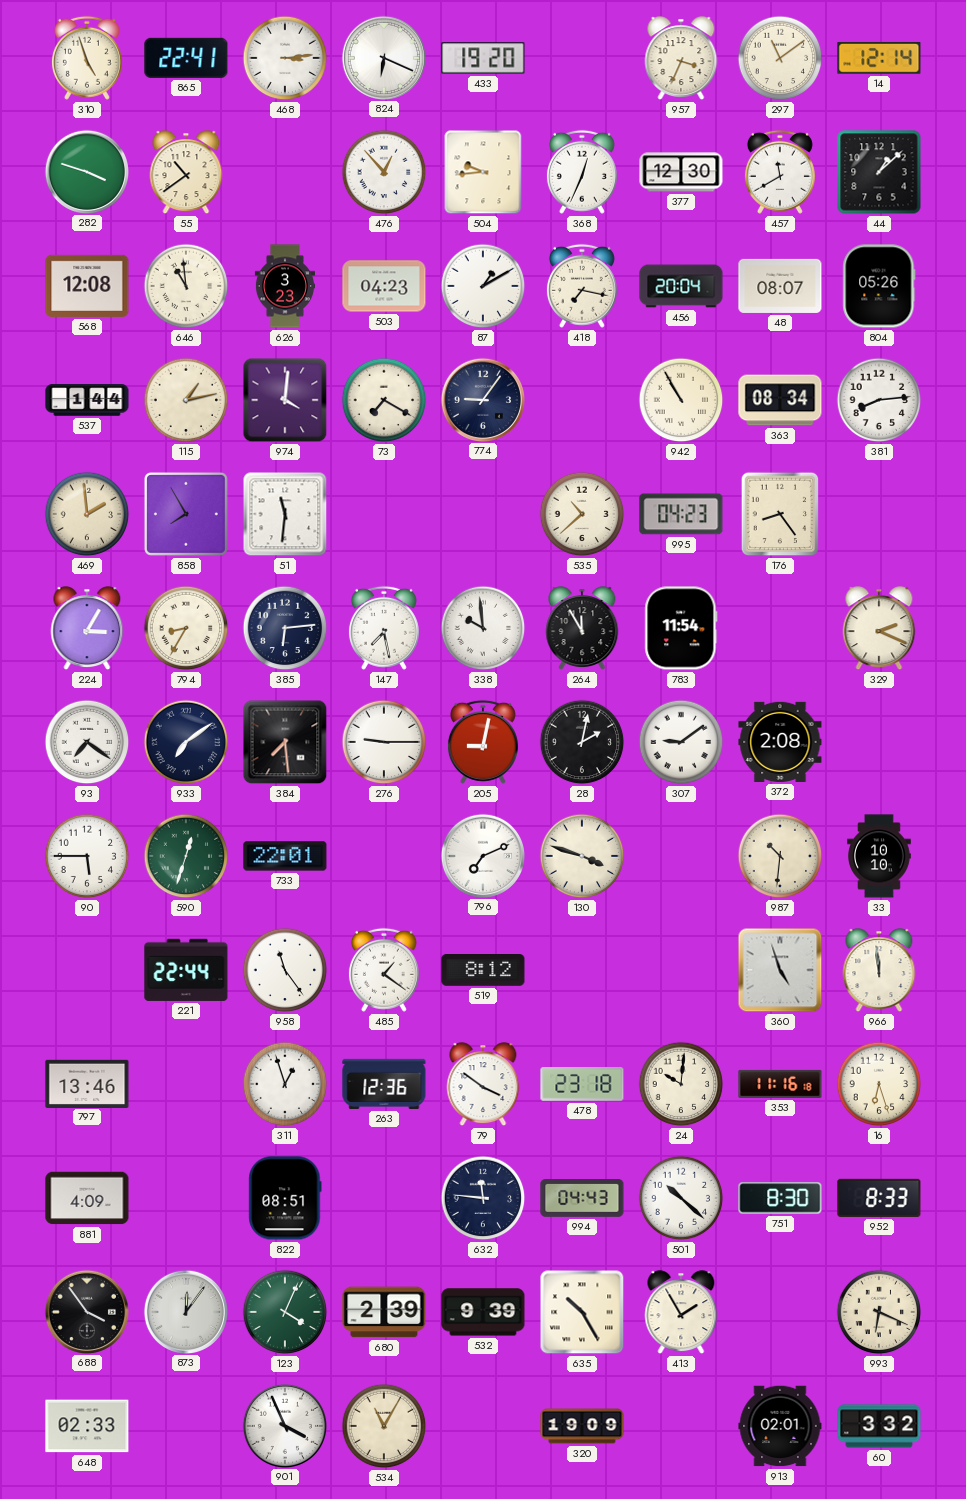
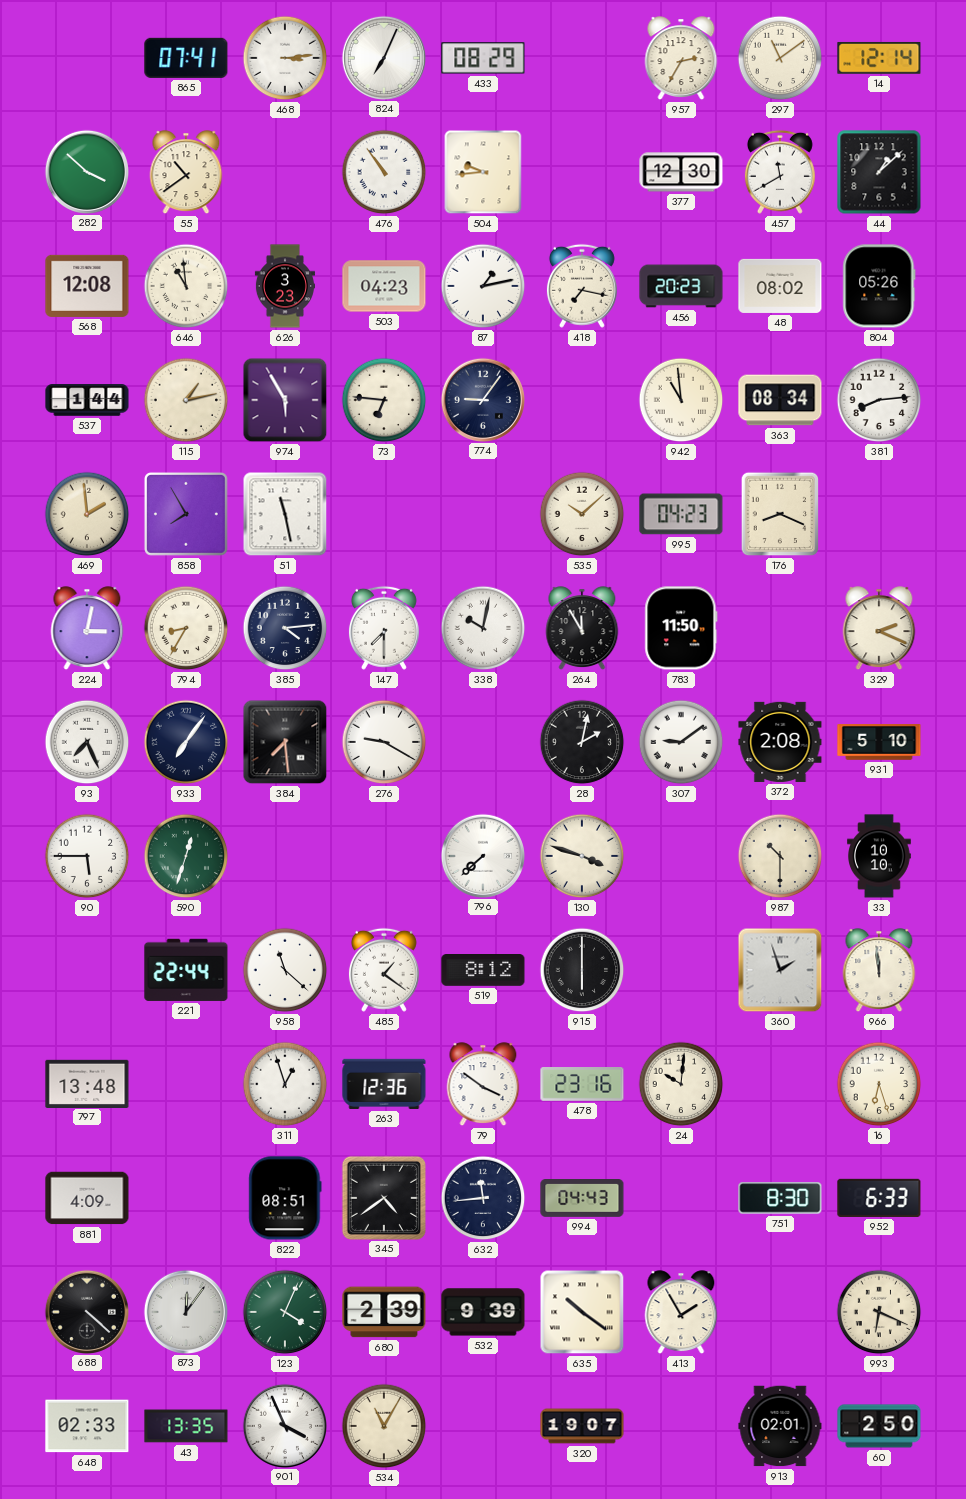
310: 4:57 -> none (87, 58)
865: 22:41 -> 07:41 (186, 58)
824: 6:19 -> 7:04 (383, 57)
433: 19:20 -> 08:29 (483, 58)
957: 3:34 -> 2:35 (681, 59)
282: 3:48 -> 3:52 (86, 171)
476: 12:53 -> 10:54 (384, 172)
368: 12:34 -> none (582, 172)
87: 1:10 -> 1:13 (483, 286)
456: 20:04 -> 20:23 (681, 286)
48: 08:07 -> 08:02 (780, 286)
974: 4:01 -> 5:55 (285, 400)
73: 7:20 -> 6:46 (384, 400)
942: 10:55 -> 10:59 (681, 400)
51: 11:31 -> 11:28 (285, 514)
535: 10:38 -> 10:08 (582, 514)
176: 8:24 -> 8:19 (780, 514)
224: 3:05 -> 3:02 (87, 629)
385: 6:14 -> 4:14 (285, 628)
147: 7:28 -> 7:30 (384, 628)
338: 9:59 -> 10:02 (483, 628)
783: 11:54 -> 11:50 (681, 628)
93: 7:21 -> 7:26 (87, 742)
933: 7:09 -> 7:06 (186, 742)
276: 9:15 -> 9:20 (384, 742)
205: 9:02 -> none (483, 742)
931: none -> 5:10 (879, 742)
733: 22:01 -> none (285, 856)
796: 7:11 -> 7:38 (482, 855)
987: 10:31 -> 10:30 (780, 856)
958: 11:24 -> 11:22 (285, 970)
915: none -> 6:00 (582, 970)
360: 4:57 -> 1:57 (780, 970)
797: 13:46 -> 13:48 (87, 1083)
478: 23:18 -> 23:16 (582, 1085)
353: 11:16 -> none (780, 1084)
345: none -> 4:39 (383, 1197)
632: 11:46 -> 11:44 (483, 1198)
501: 10:22 -> none (681, 1198)
952: 8:33 -> 6:33 (879, 1198)
688: 3:54 -> 4:22 (86, 1311)
635: 10:25 -> 10:21 (582, 1312)
43: none -> 13:35 (186, 1426)
320: 19:09 -> 19:07 (582, 1426)
60: 3:32 -> 2:50 (879, 1426)
